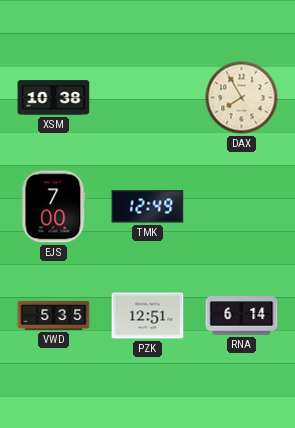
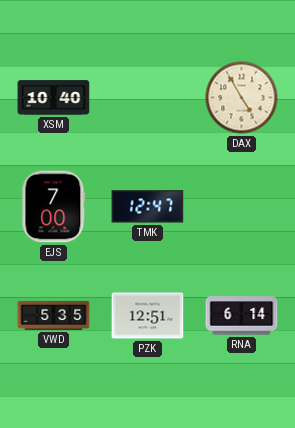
XSM: 10:38 -> 10:40 (54, 98)
DAX: 7:55 -> 4:55 (242, 98)
TMK: 12:49 -> 12:47 (148, 207)
